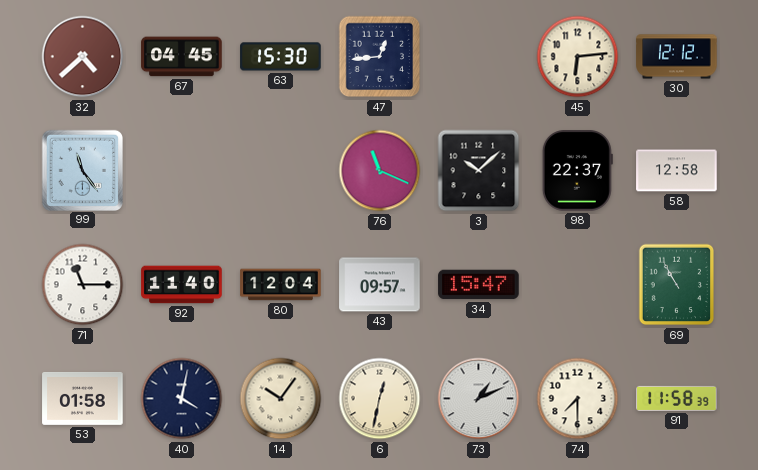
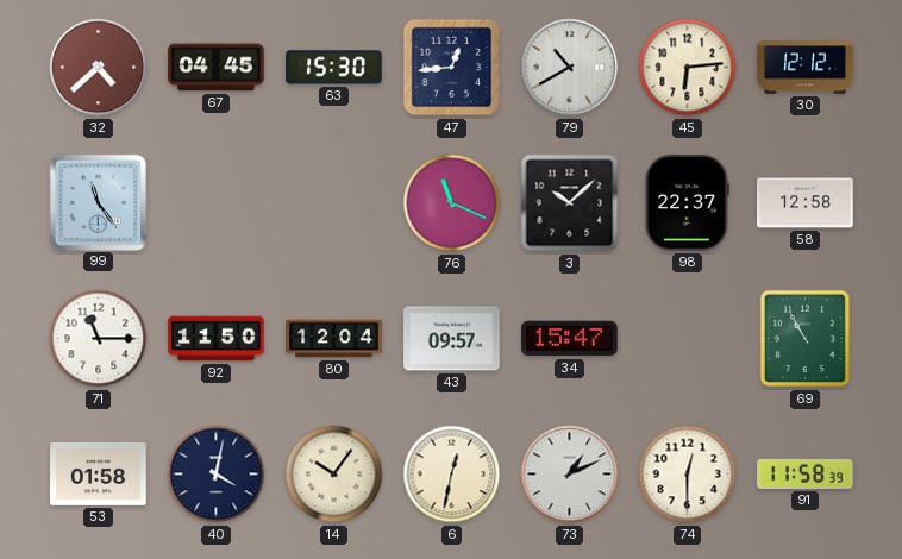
79: none -> 10:40 (570, 68)
92: 11:40 -> 11:50 (217, 339)
74: 7:30 -> 12:30 (688, 475)
